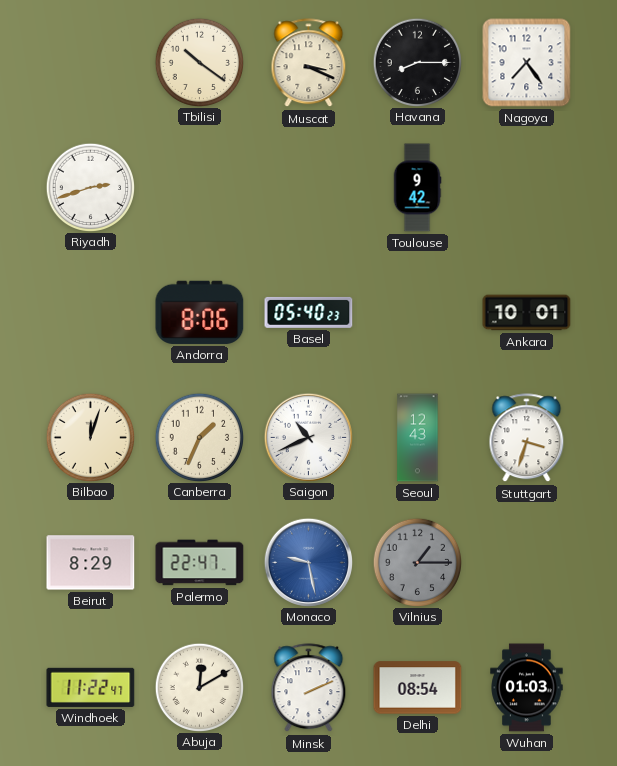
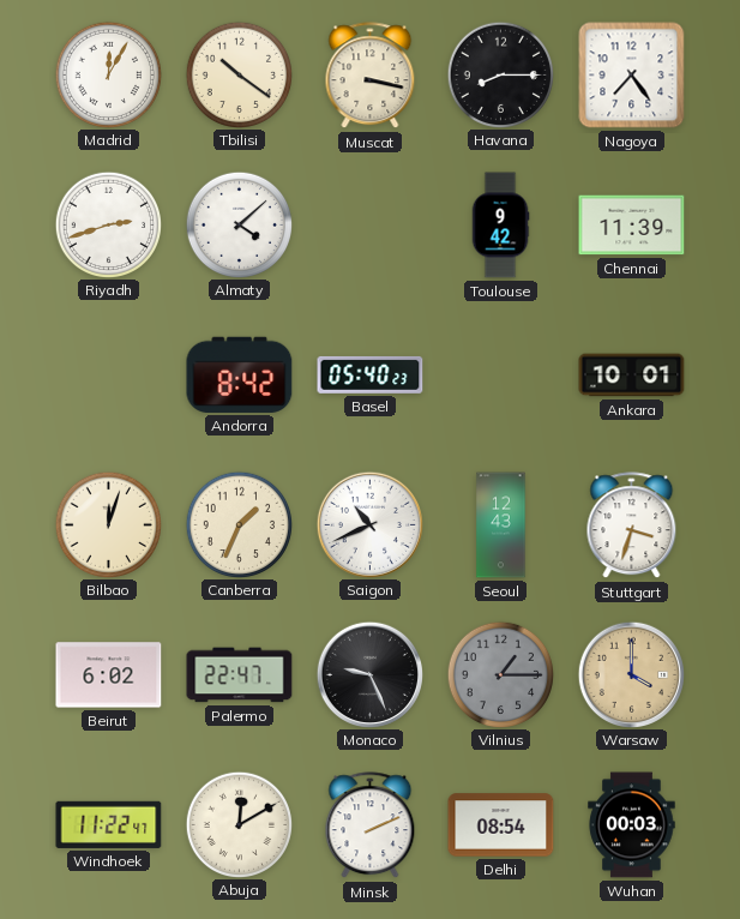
Madrid: none -> 12:05 (108, 74)
Muscat: 3:19 -> 3:17 (371, 76)
Almaty: none -> 4:08 (239, 224)
Chennai: none -> 11:39 (632, 226)
Andorra: 8:06 -> 8:42 (240, 374)
Beirut: 8:29 -> 6:02 (109, 675)
Monaco: 9:28 -> 9:26 (369, 674)
Monaco dial: blue -> black (369, 674)
Warsaw: none -> 4:00 (631, 674)
Wuhan: 01:03 -> 00:03 (632, 825)
